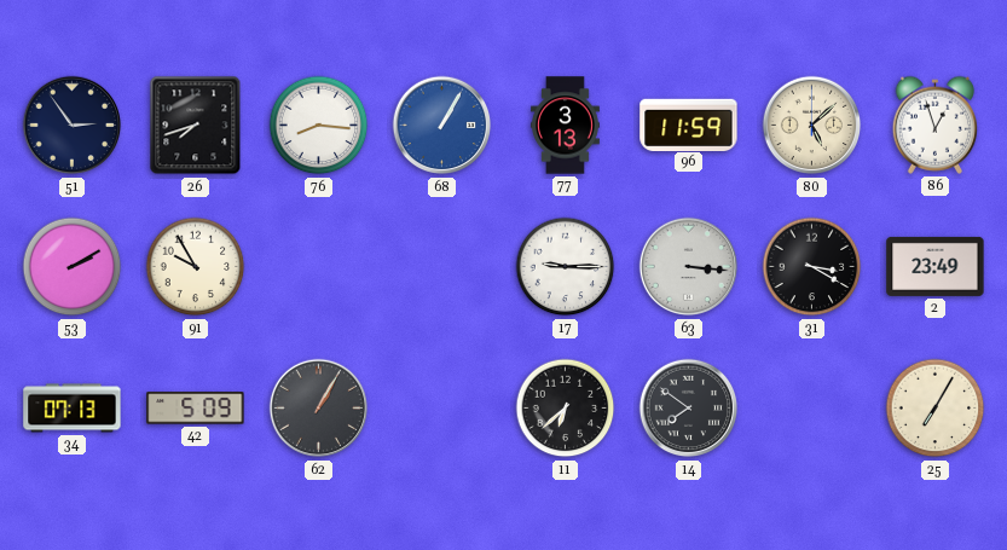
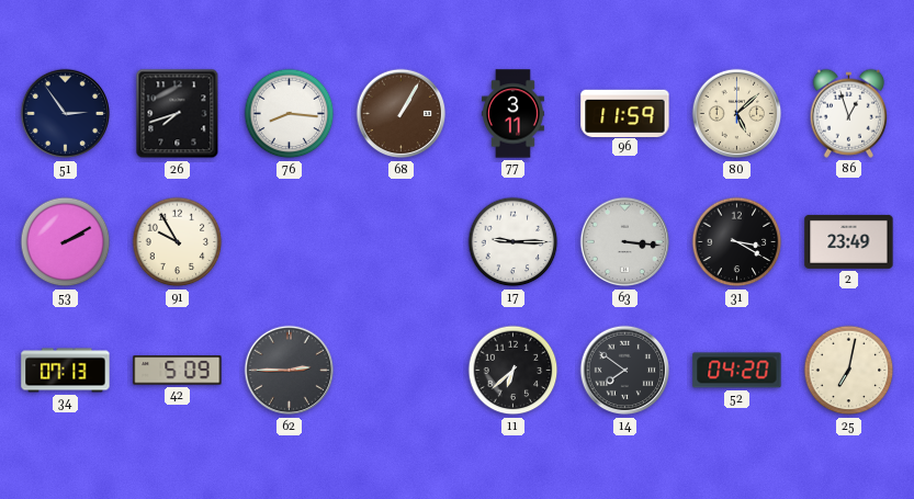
68 dial: blue -> brown (402, 114)
77: 3:13 -> 3:11 (512, 114)
62: 1:05 -> 2:45 (290, 371)
52: none -> 04:20 (737, 371)
25: 7:05 -> 7:02 (849, 371)
